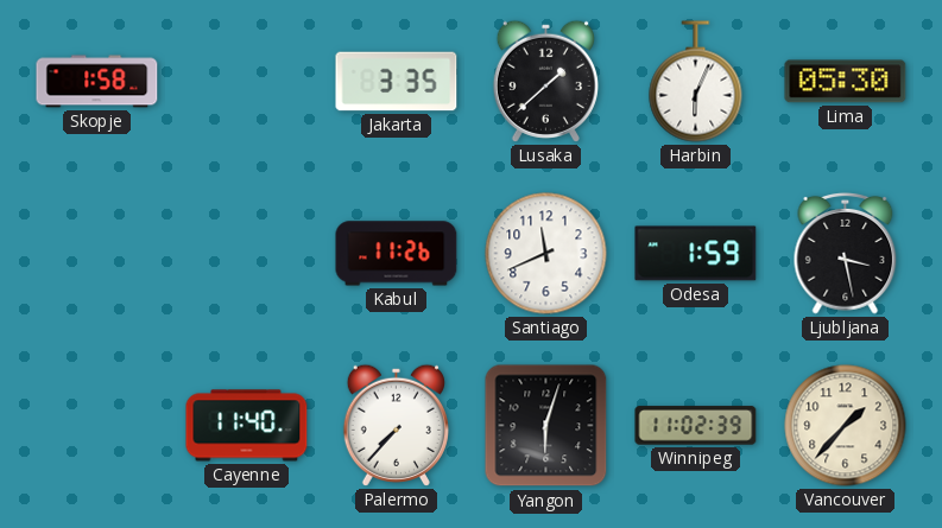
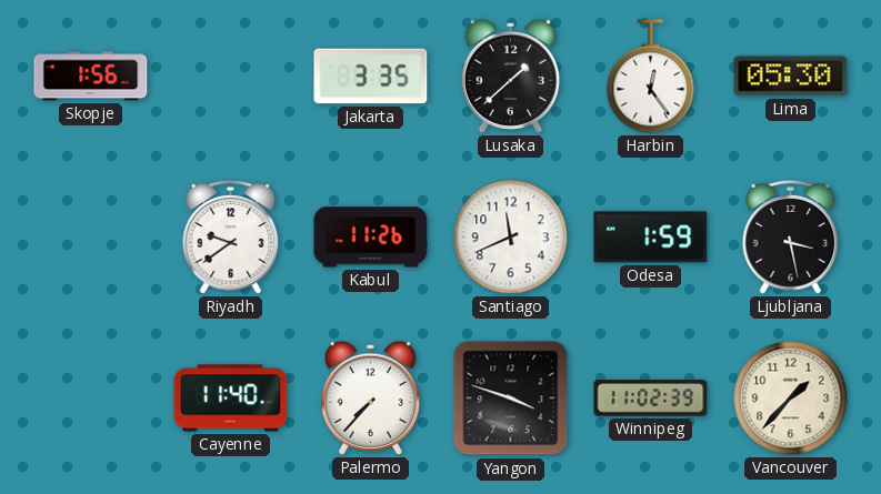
Skopje: 1:58 -> 1:56 (91, 77)
Harbin: 6:04 -> 12:24 (651, 77)
Riyadh: none -> 9:39 (231, 236)
Yangon: 6:03 -> 3:48 (511, 399)
